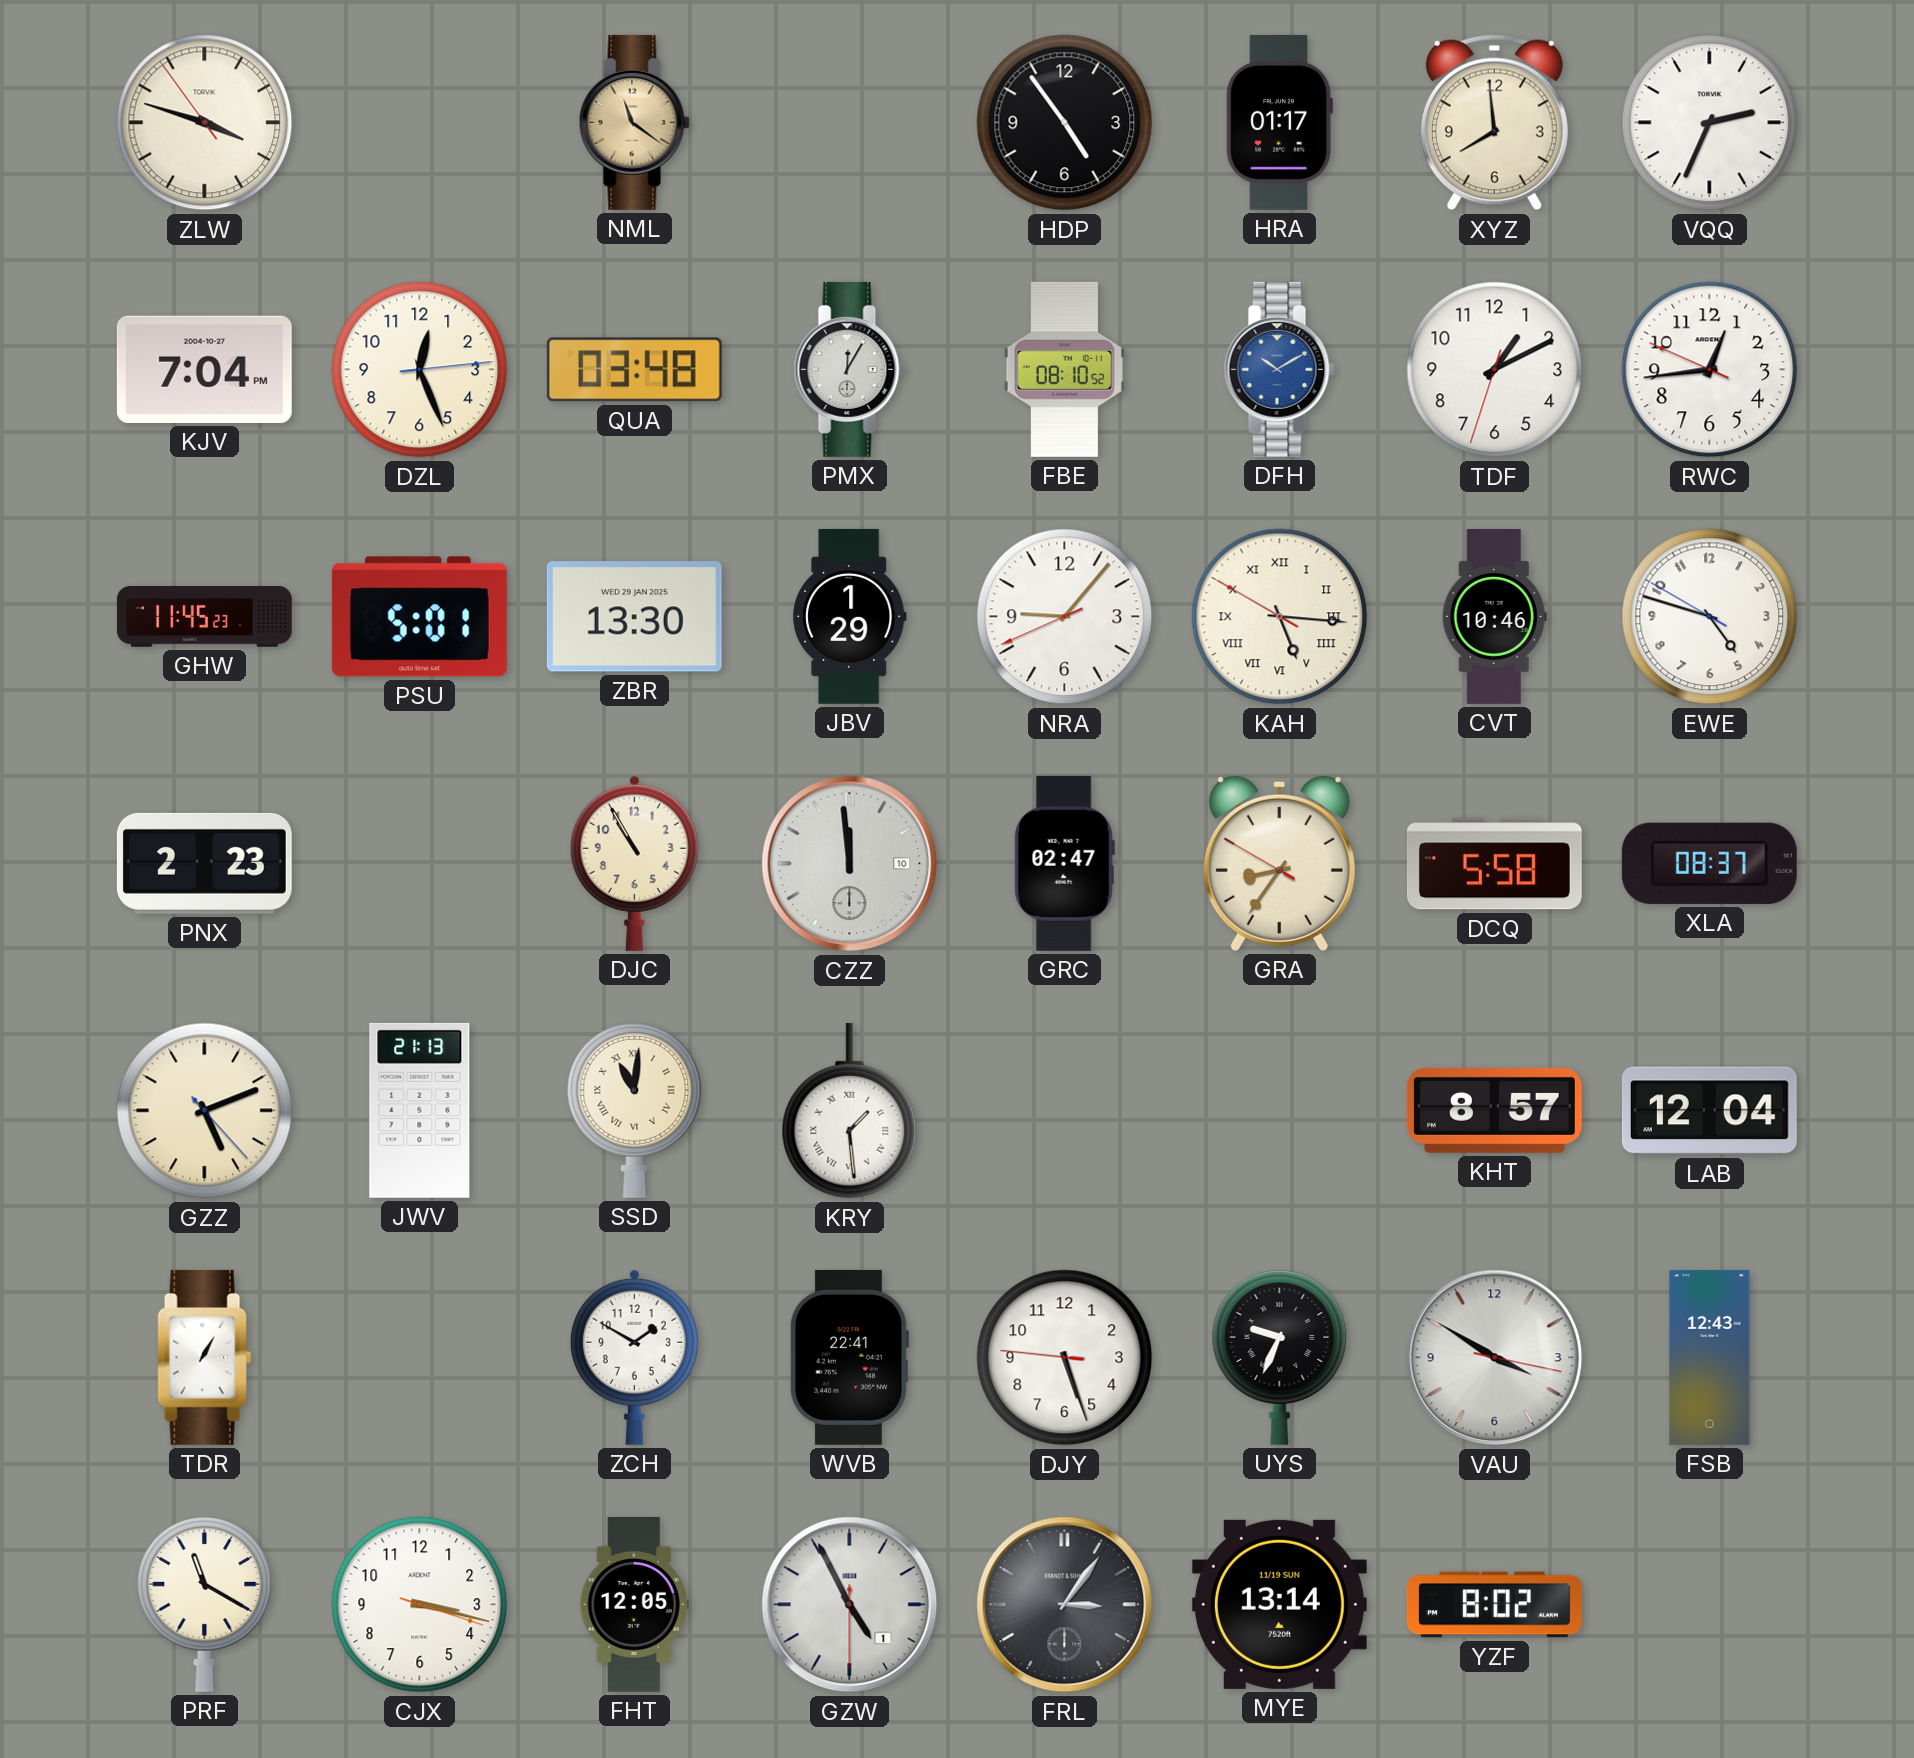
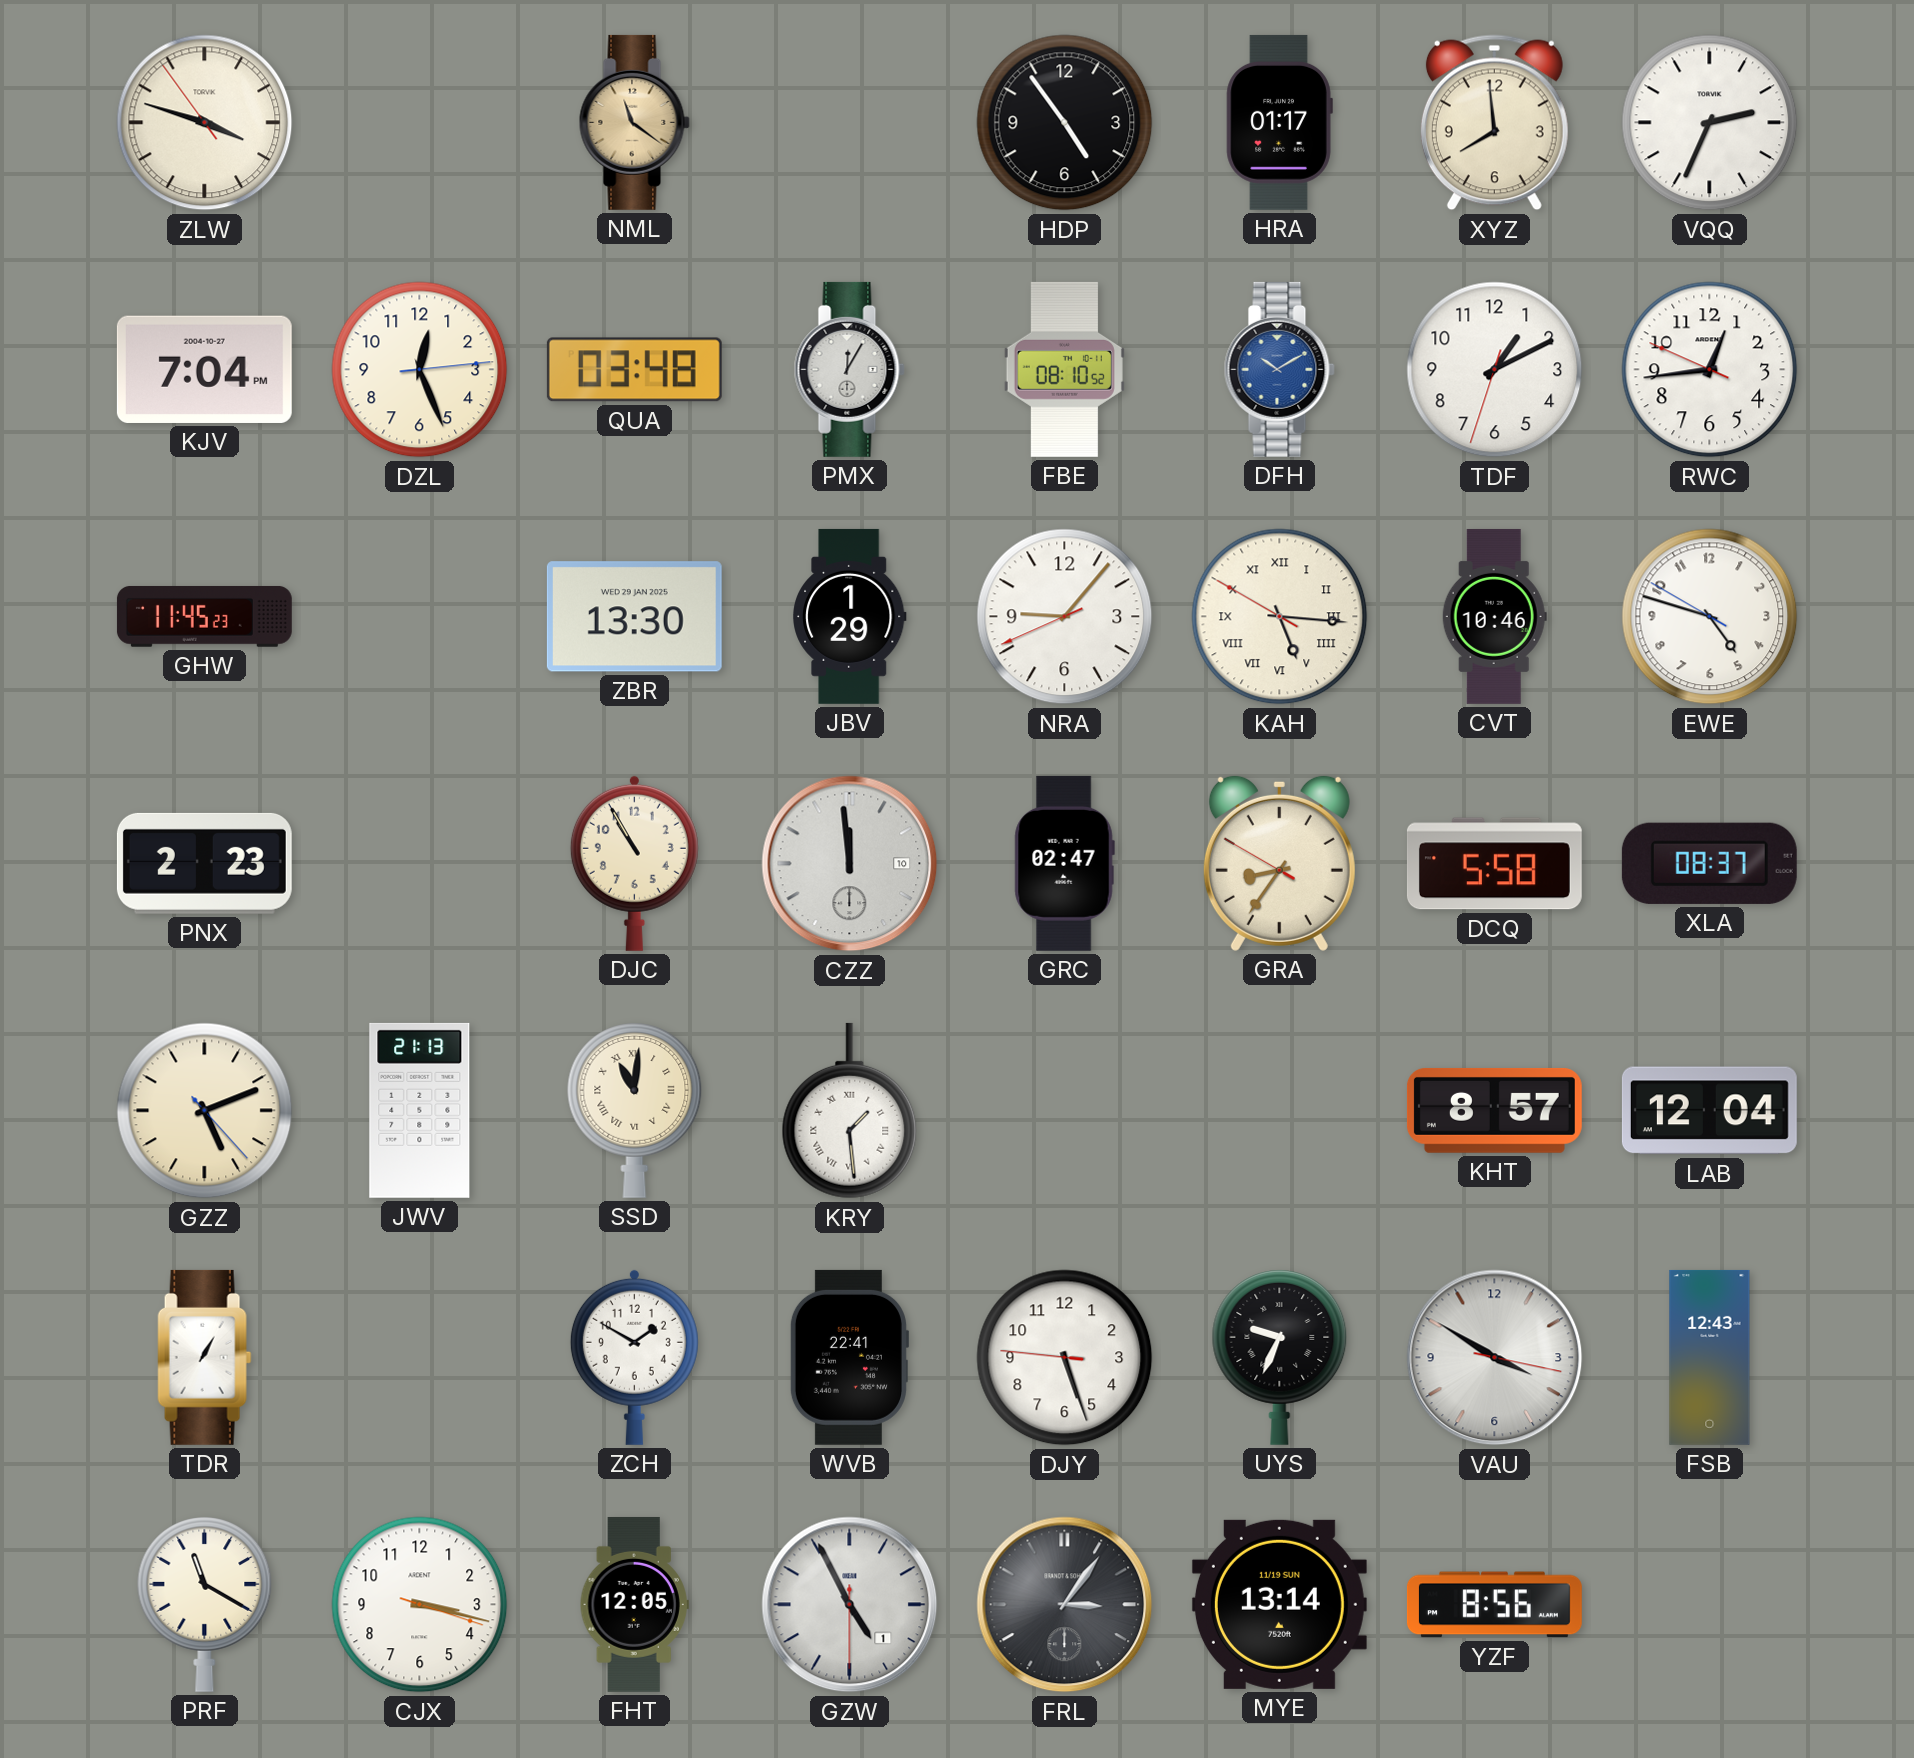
PSU: 5:01 -> none (419, 617)
YZF: 8:02 -> 8:56 (1494, 1605)
